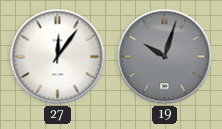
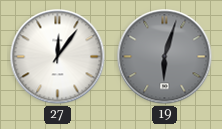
19: 10:03 -> 6:03 (165, 57)
